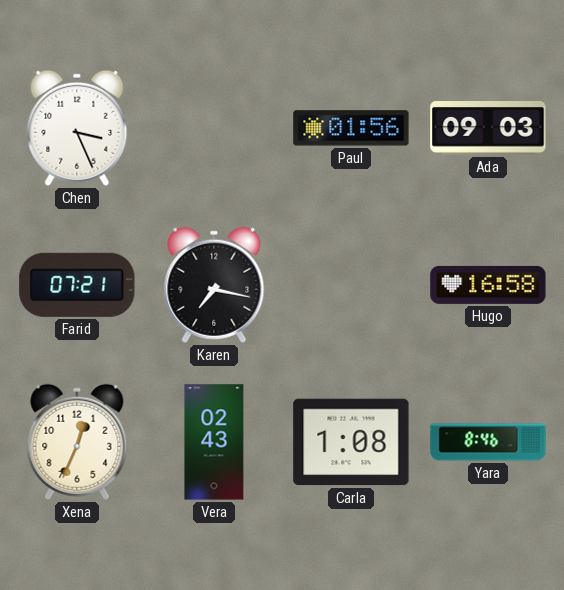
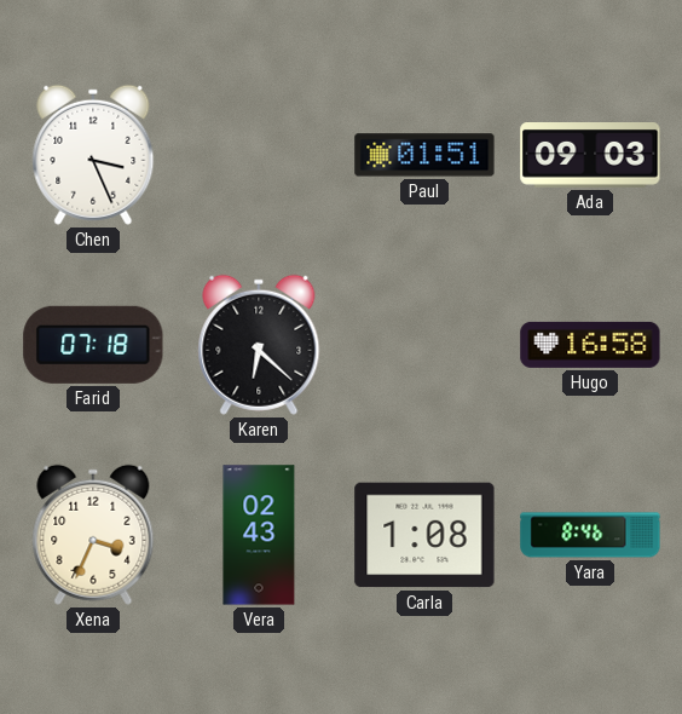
Paul: 01:56 -> 01:51 (424, 155)
Farid: 07:21 -> 07:18 (93, 345)
Karen: 7:17 -> 6:22 (259, 345)
Xena: 12:34 -> 3:34 (93, 535)
